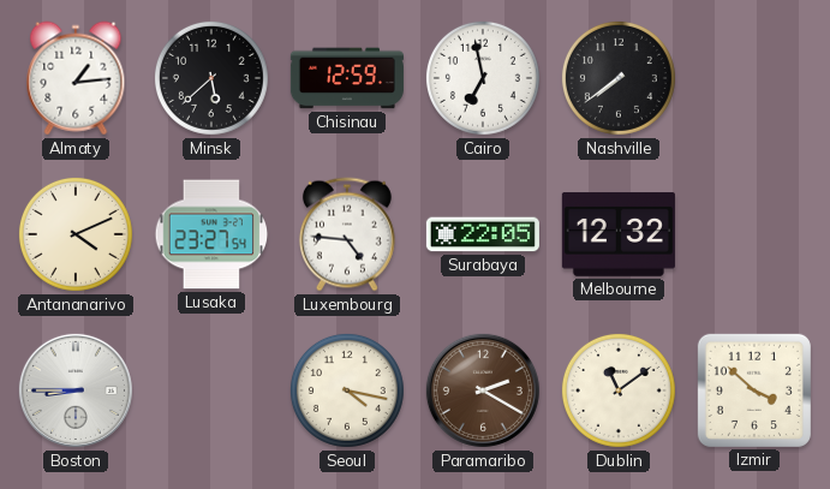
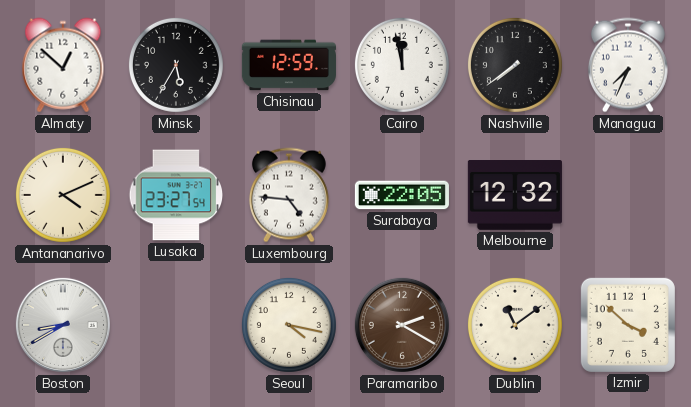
Almaty: 1:14 -> 12:52 (63, 65)
Minsk: 5:38 -> 5:35 (176, 65)
Cairo: 6:58 -> 11:58 (402, 65)
Managua: none -> 7:34 (628, 65)
Boston: 8:45 -> 8:40 (63, 325)
